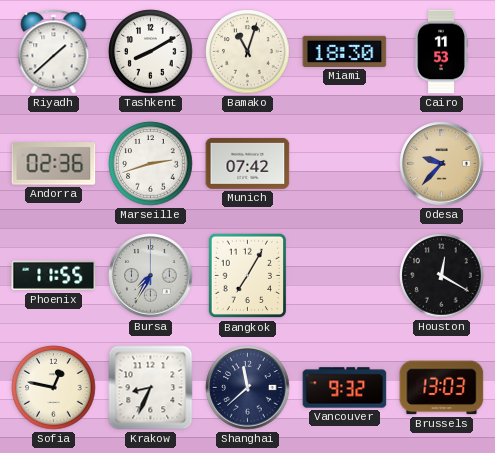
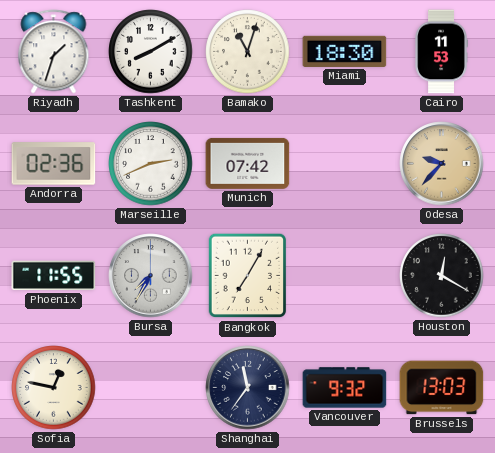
Riyadh: 1:38 -> 1:33 (54, 52)
Marseille: 2:42 -> 2:41 (151, 164)
Krakow: 8:34 -> none (151, 388)
Shanghai: 11:38 -> 11:36 (248, 388)
